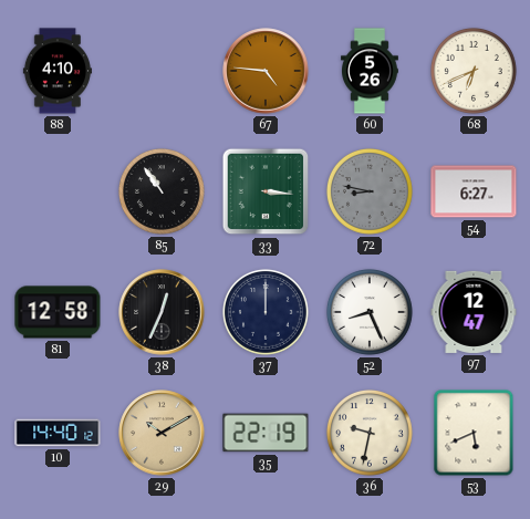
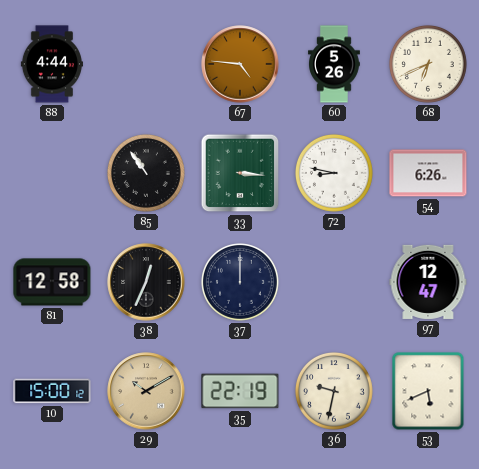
88: 4:10 -> 4:44 (52, 64)
72 dial: grey -> white (334, 173)
54: 6:27 -> 6:26 (428, 173)
52: 8:26 -> none (370, 312)
10: 14:40 -> 15:00 (52, 391)
